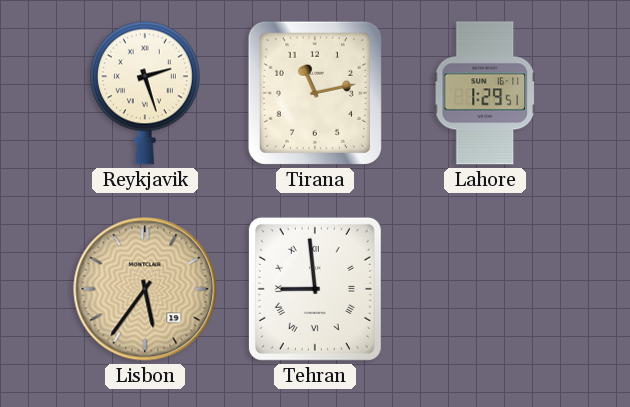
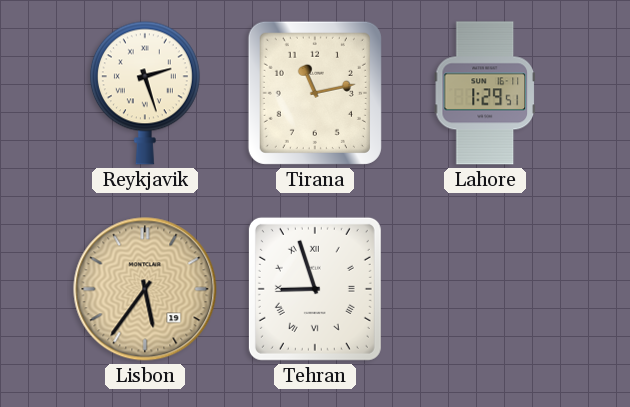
Tehran: 8:59 -> 8:57 (315, 289)
